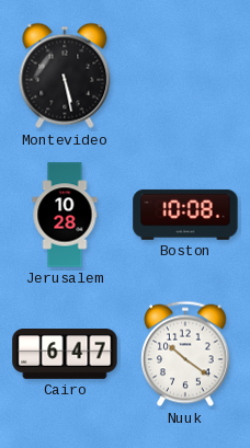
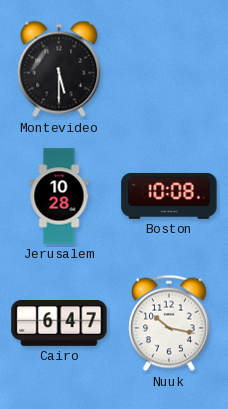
Montevideo: 5:28 -> 5:30 (59, 69)
Nuuk: 10:21 -> 10:17 (169, 323)
